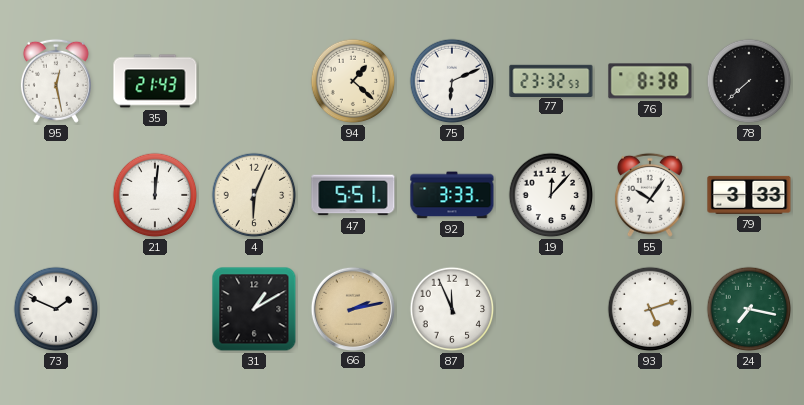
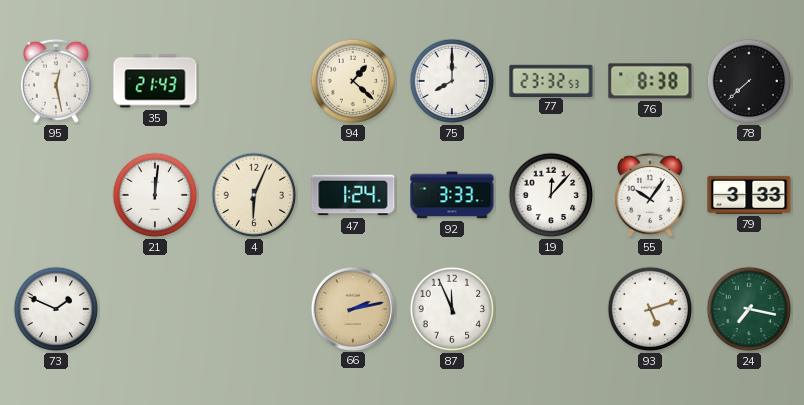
75: 6:11 -> 8:00 (452, 81)
47: 5:51 -> 1:24 (353, 195)
31: 1:10 -> none (254, 309)
